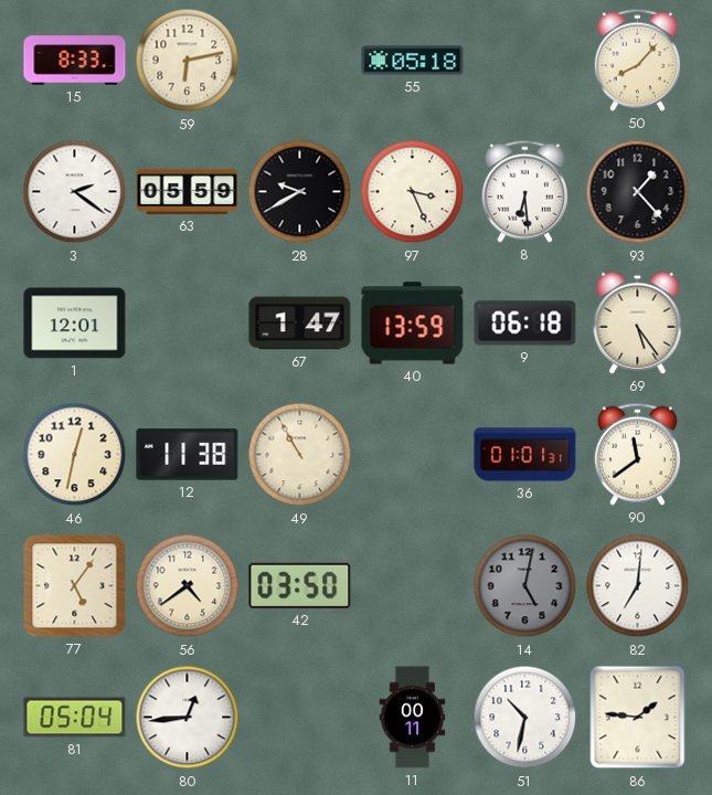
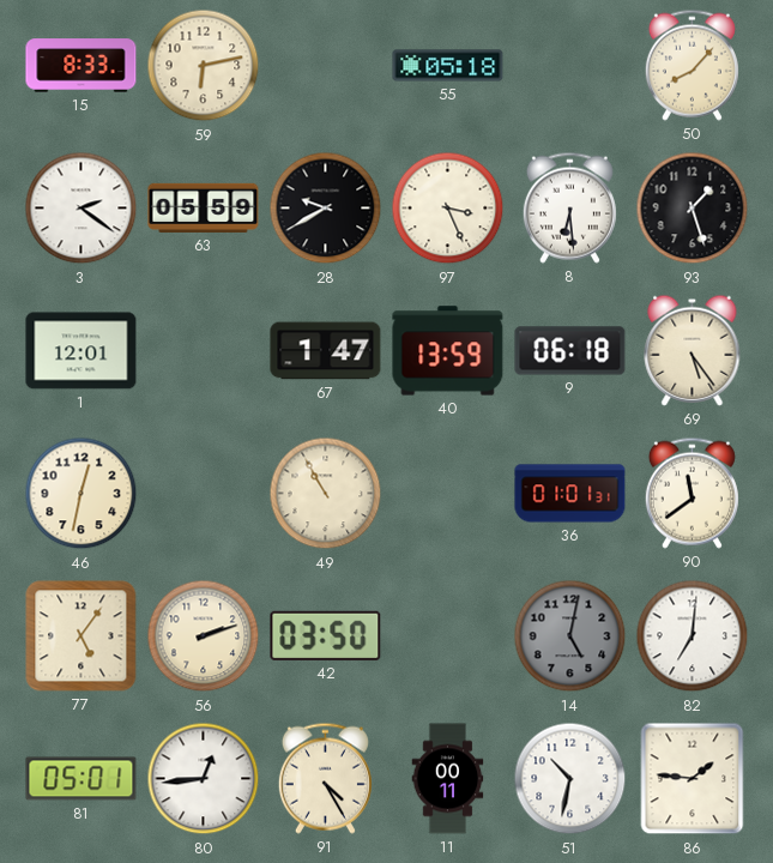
93: 1:23 -> 1:27 (693, 209)
12: 11:38 -> none (188, 455)
56: 4:39 -> 2:12 (204, 636)
81: 05:04 -> 05:01 (81, 779)
91: none -> 4:25 (325, 778)
